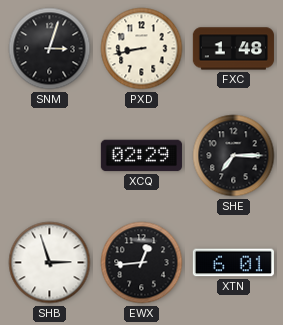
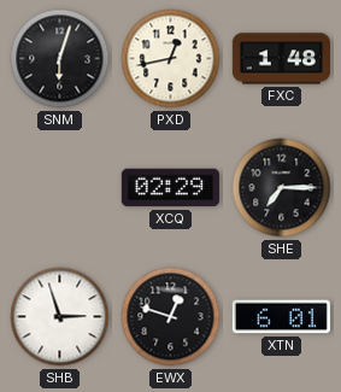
SNM: 3:03 -> 6:03 (60, 59)
PXD: 8:43 -> 12:43 (171, 59)
EWX: 12:44 -> 12:48 (171, 317)
